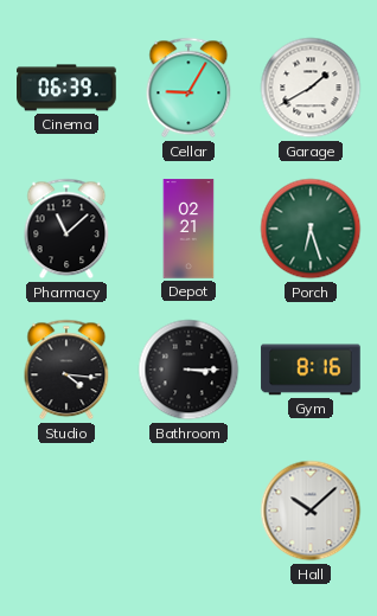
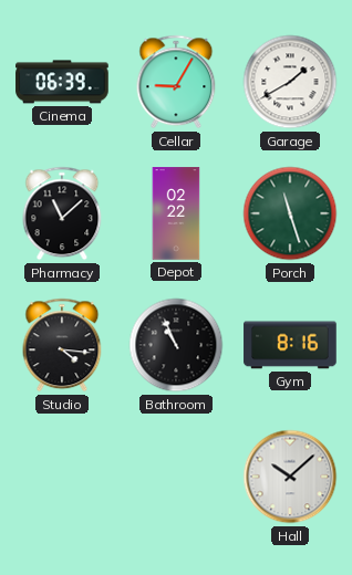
Depot: 02:21 -> 02:22 (176, 213)
Porch: 6:27 -> 11:27 (290, 213)
Bathroom: 3:15 -> 10:56 (176, 345)
